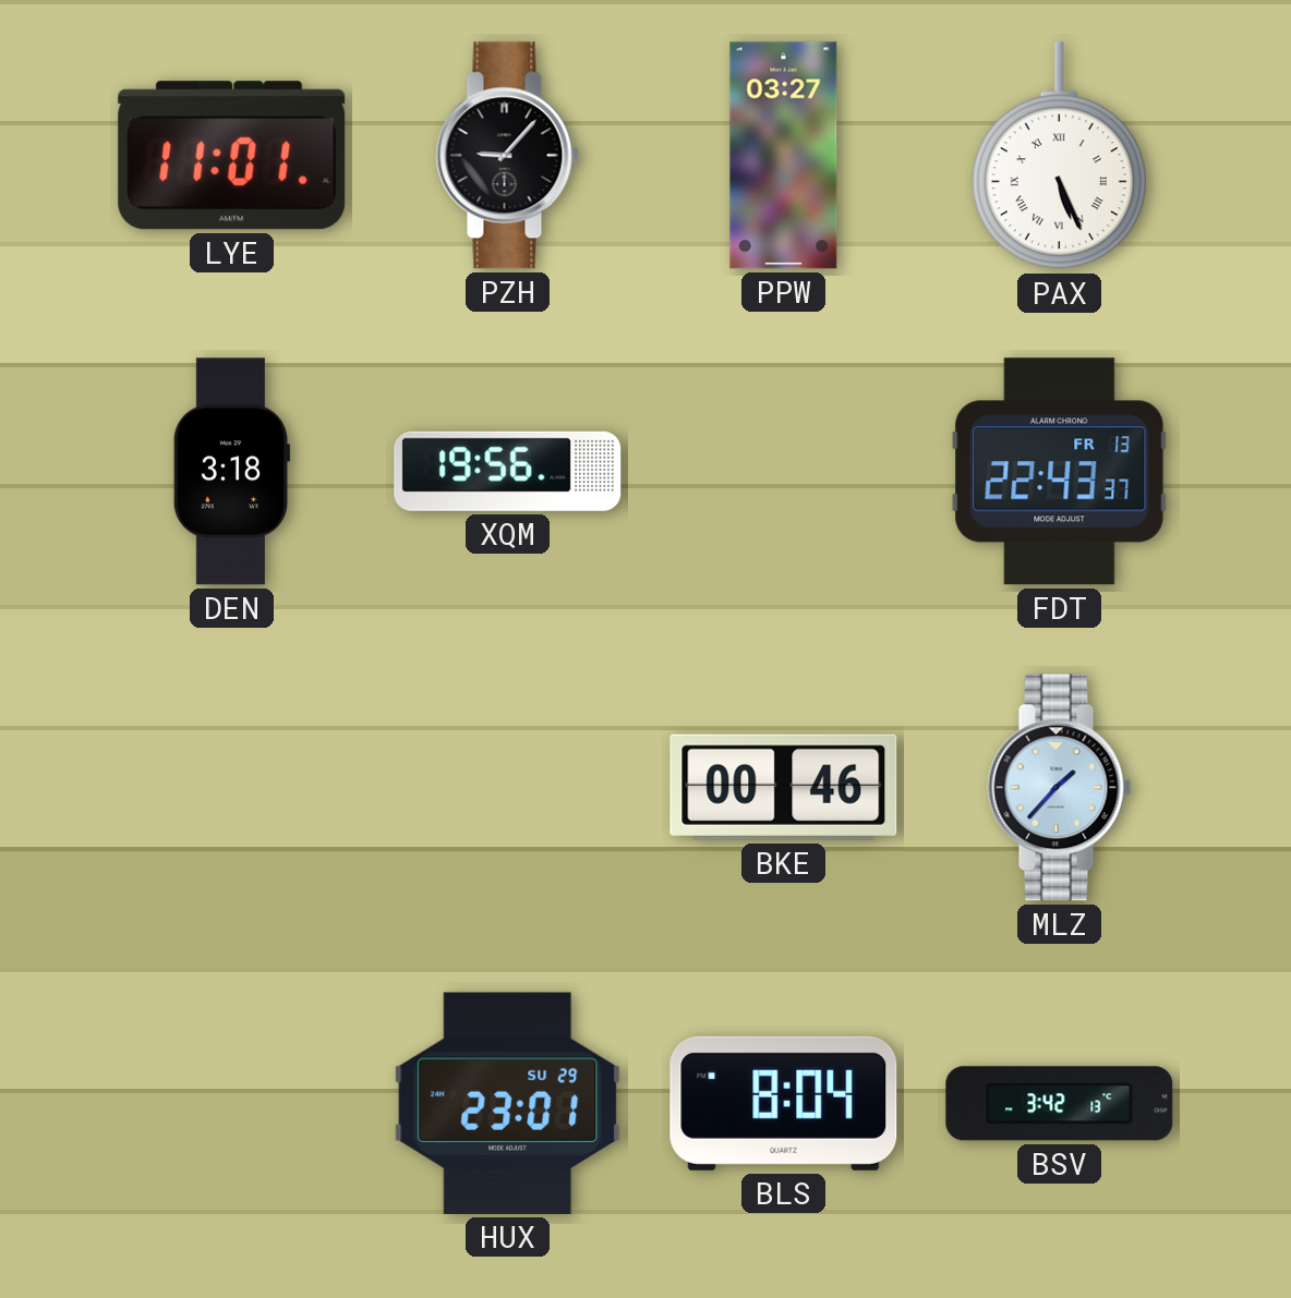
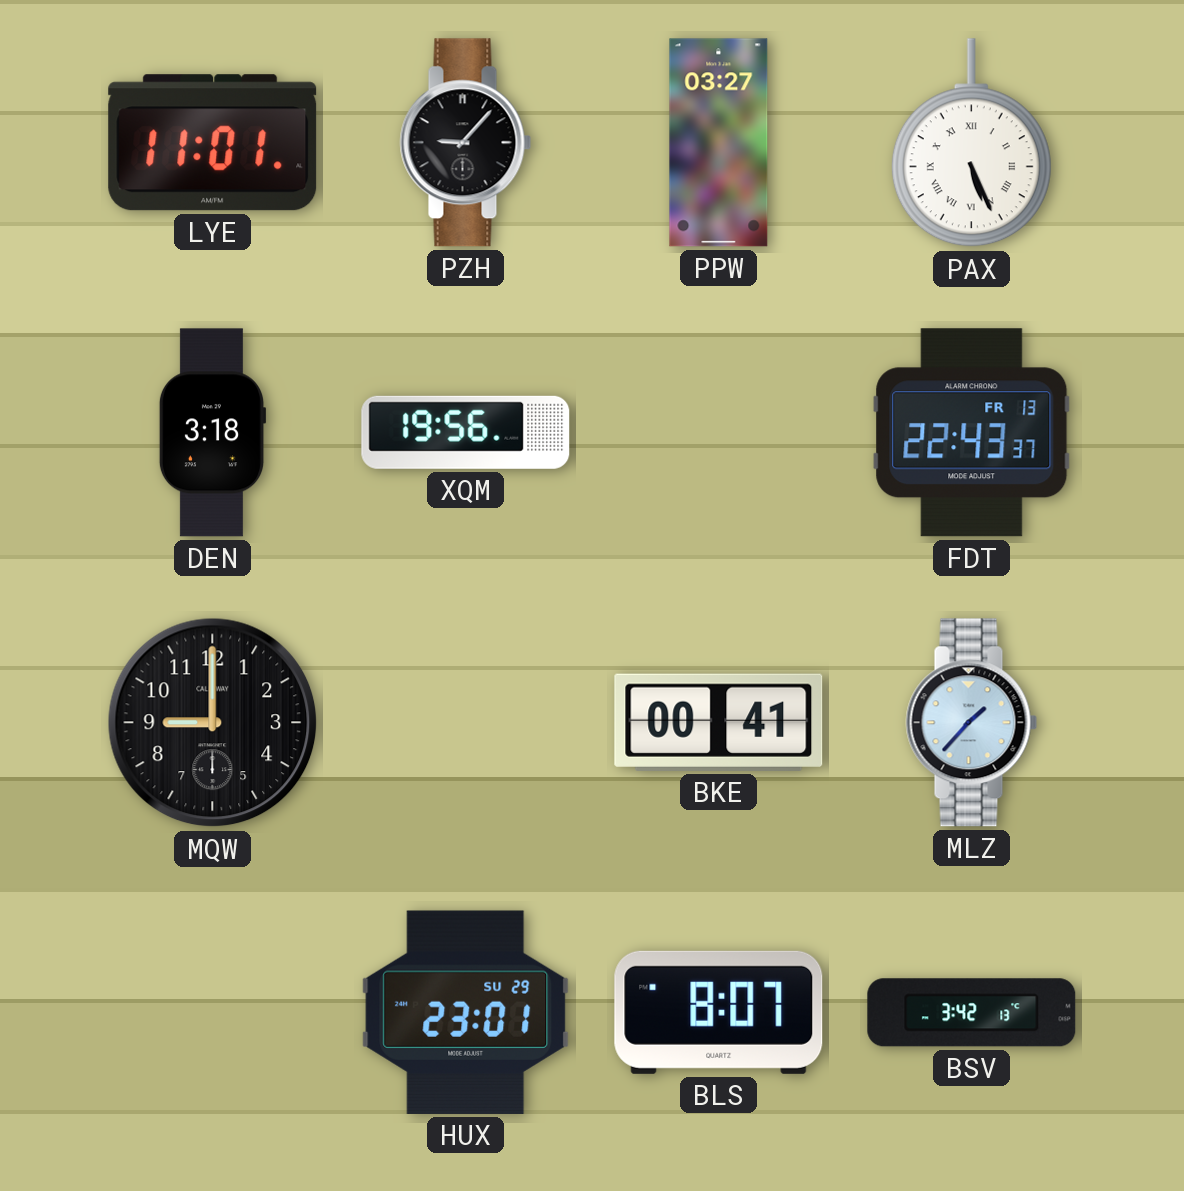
MQW: none -> 9:00 (213, 723)
BKE: 00:46 -> 00:41 (719, 722)
BLS: 8:04 -> 8:07 (719, 1012)
